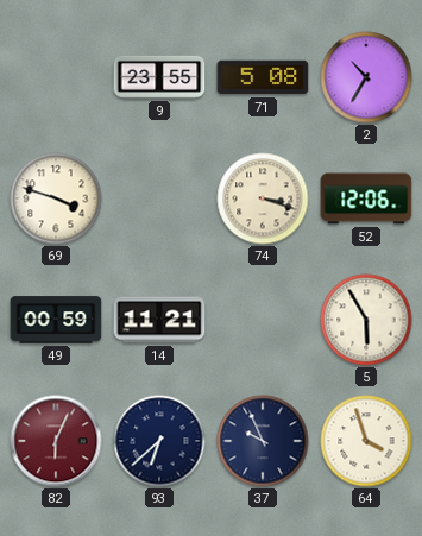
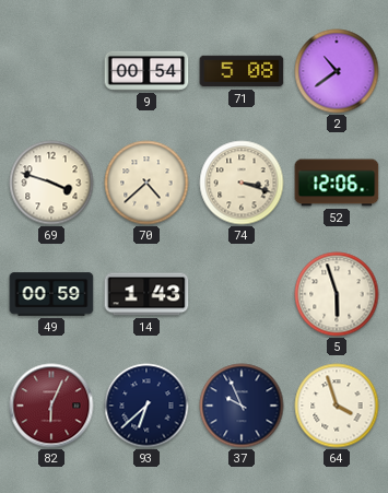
9: 23:55 -> 00:54 (146, 71)
2: 10:35 -> 10:39 (337, 71)
70: none -> 4:38 (146, 183)
14: 11:21 -> 1:43 (146, 294)
5: 5:55 -> 5:57 (337, 294)
